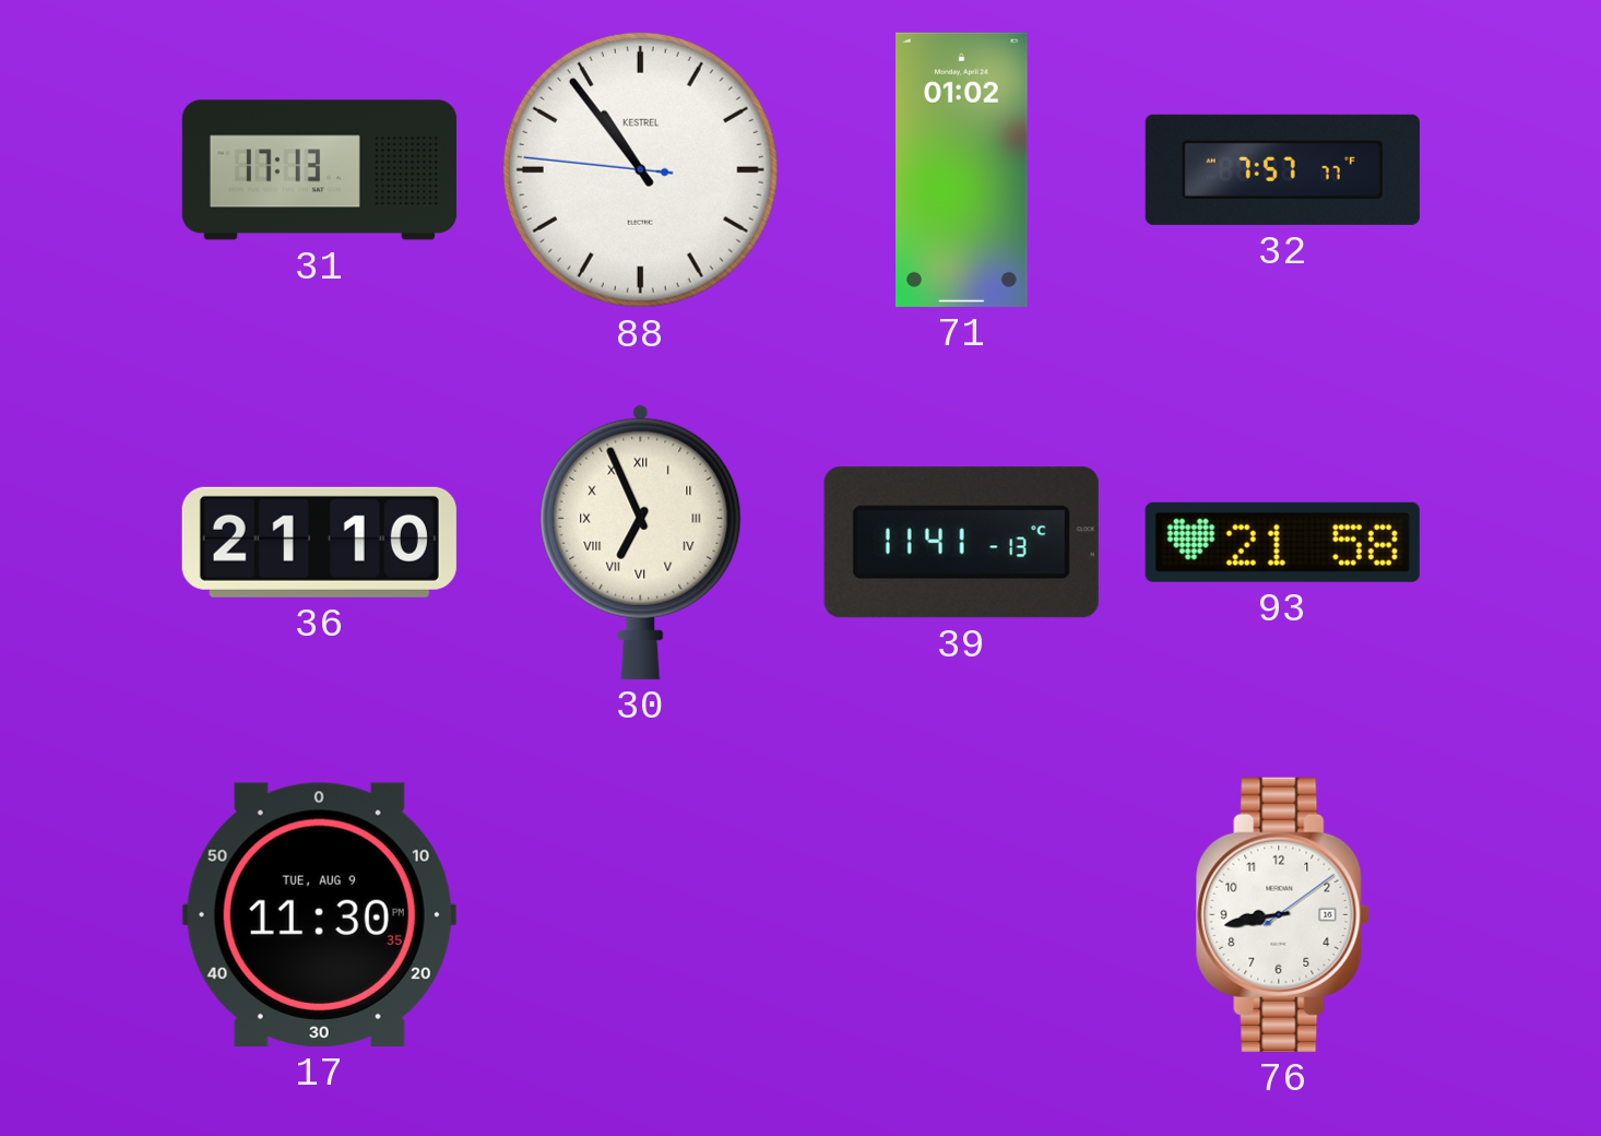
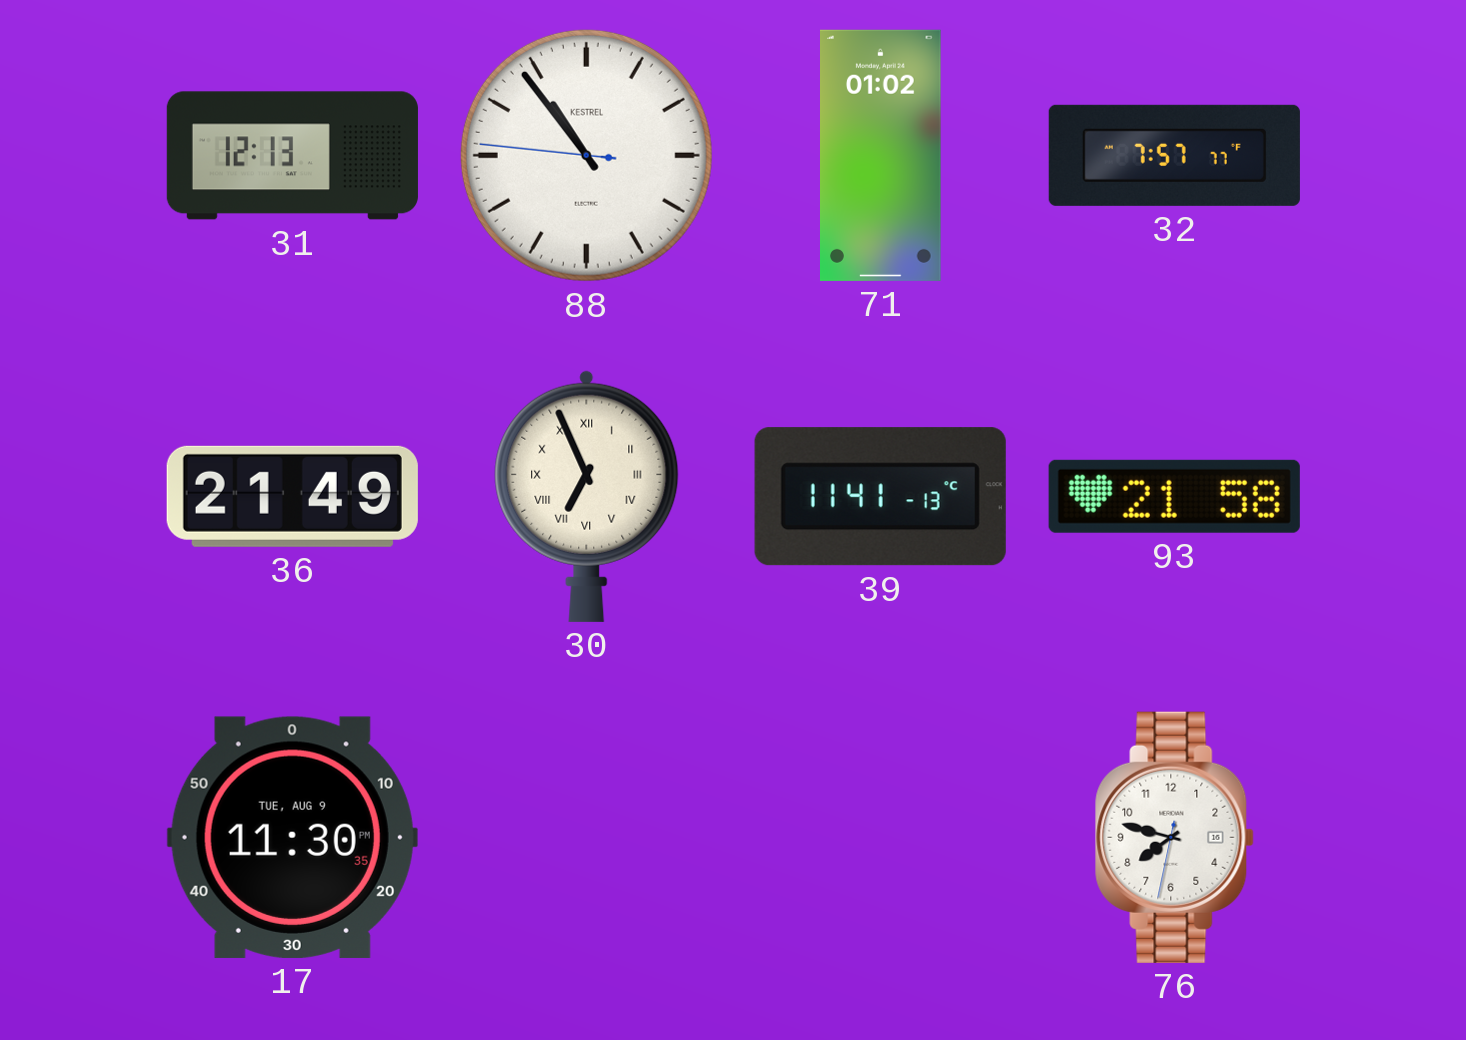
31: 17:13 -> 12:13 (292, 156)
36: 21:10 -> 21:49 (292, 496)
76: 8:43 -> 7:47 (1175, 837)
